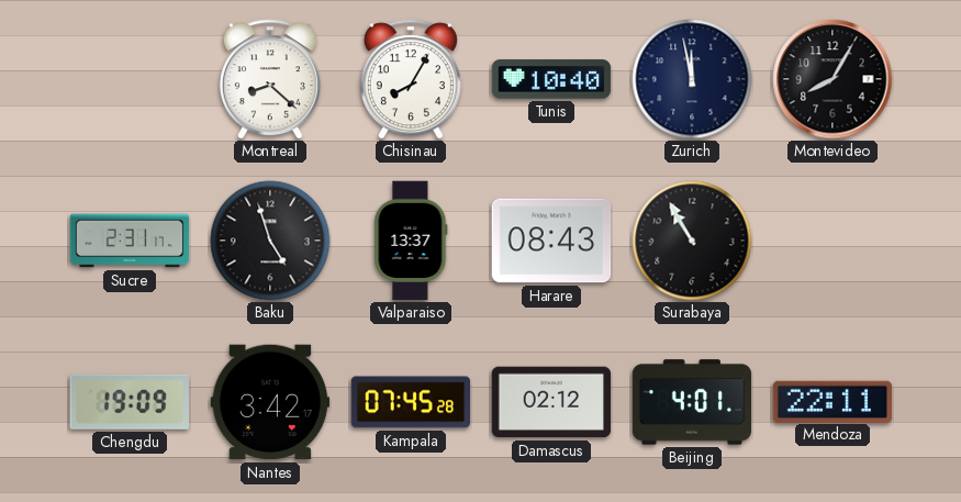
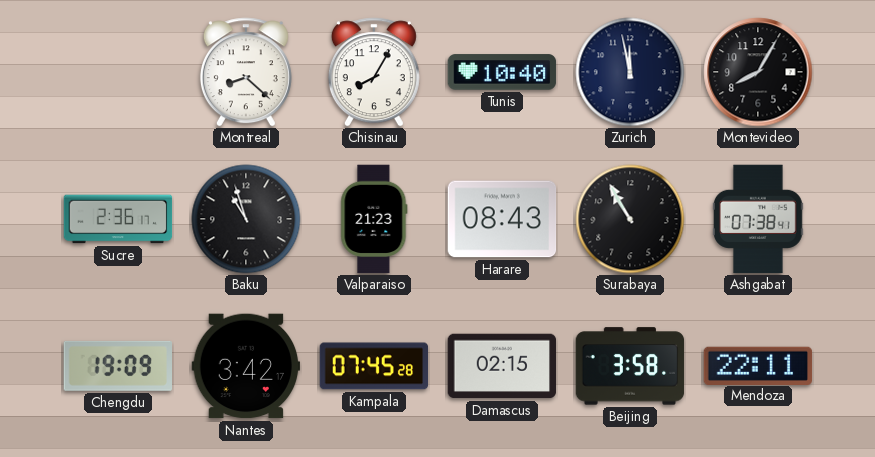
Sucre: 2:31 -> 2:36 (118, 219)
Baku: 4:57 -> 10:57 (246, 219)
Valparaiso: 13:37 -> 21:23 (374, 219)
Ashgabat: none -> 07:38 (759, 219)
Damascus: 02:12 -> 02:15 (502, 366)
Beijing: 4:01 -> 3:58 (630, 366)
